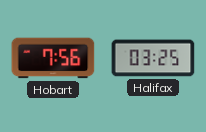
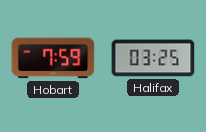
Hobart: 7:56 -> 7:59 (53, 58)
